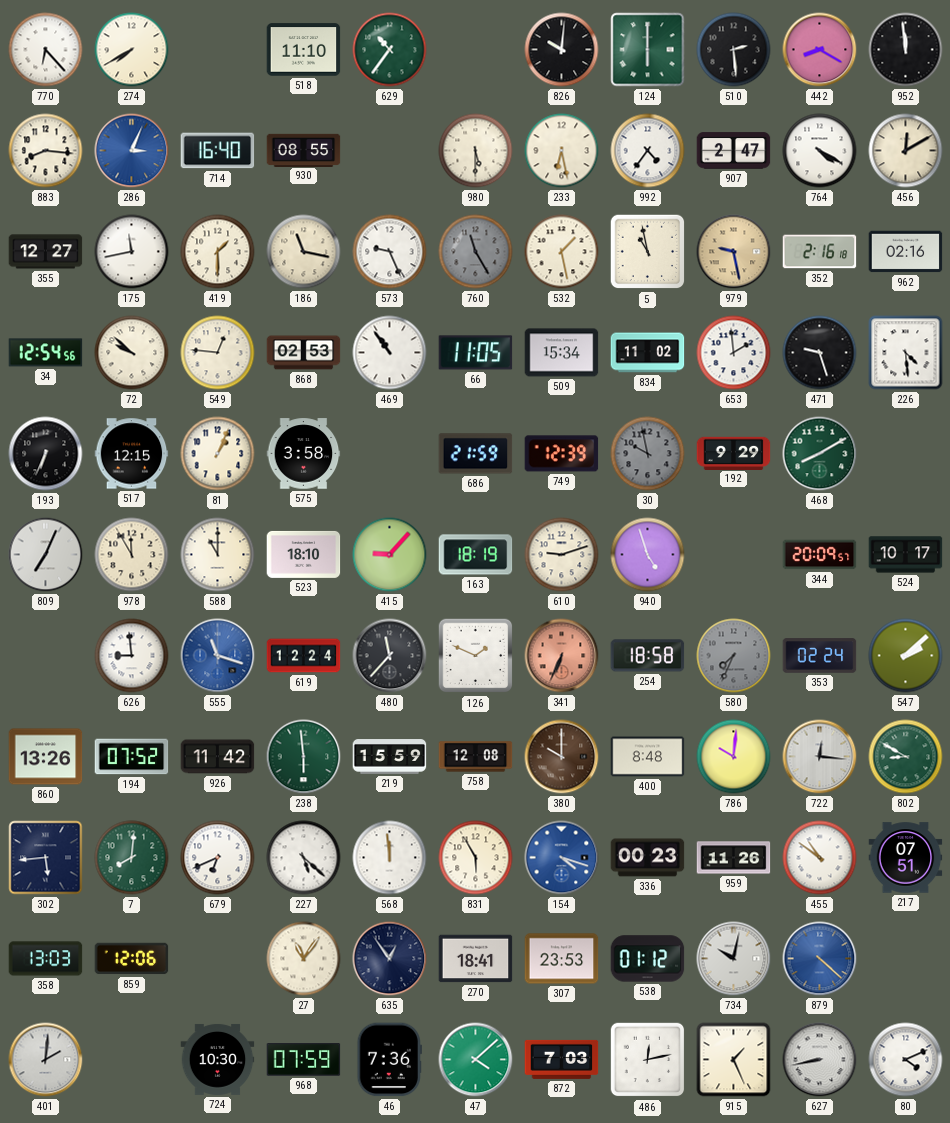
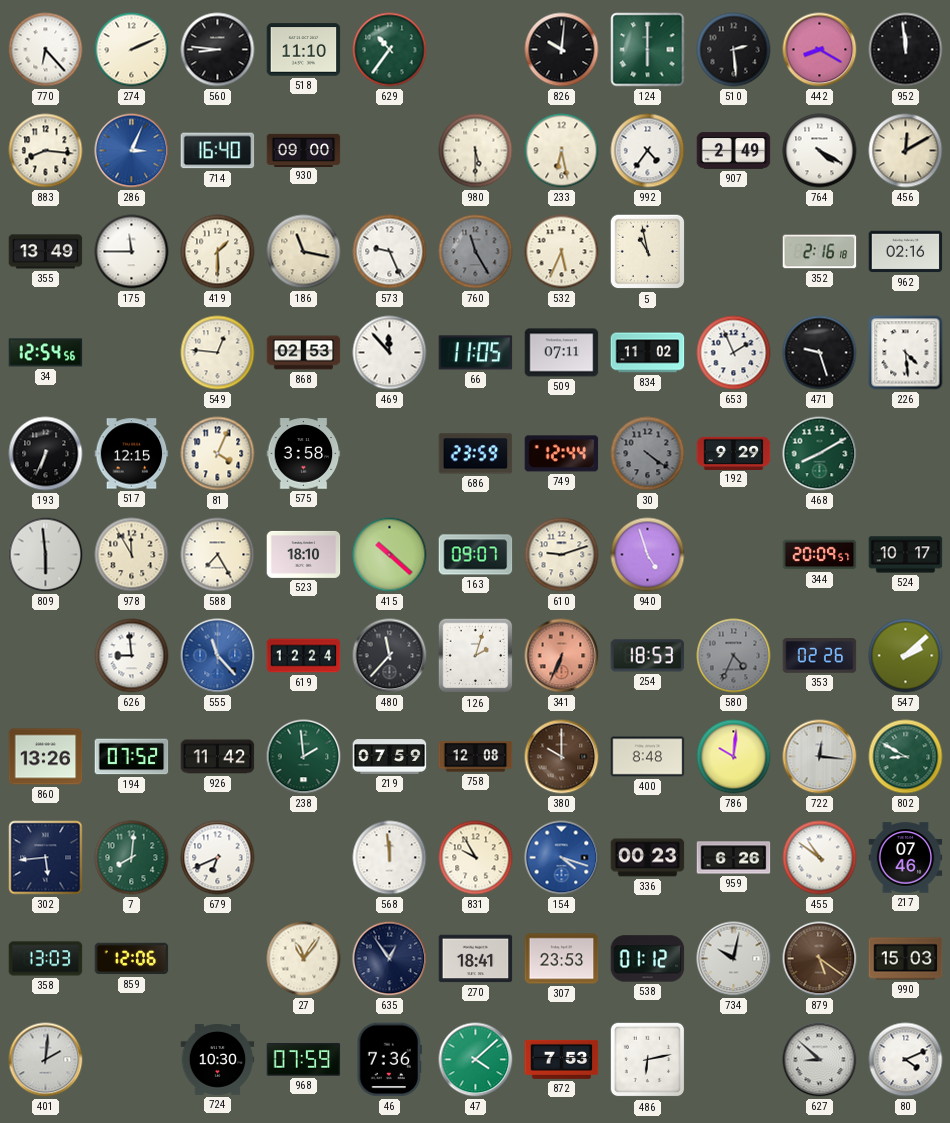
274: 7:40 -> 2:11 (132, 50)
560: none -> 8:46 (218, 50)
930: 08:55 -> 09:00 (304, 150)
907: 2:47 -> 2:49 (734, 151)
355: 12:27 -> 13:49 (46, 252)
175: 11:43 -> 11:45 (132, 252)
532: 1:28 -> 5:34 (562, 252)
979: 9:28 -> none (734, 252)
72: 9:52 -> none (132, 353)
469: 10:54 -> 11:53 (390, 353)
509: 15:34 -> 07:11 (562, 353)
653: 1:59 -> 1:56 (734, 353)
81: 1:04 -> 4:04 (218, 454)
686: 21:59 -> 23:59 (476, 454)
749: 12:39 -> 12:44 (562, 454)
30: 9:58 -> 4:21 (648, 454)
809: 7:04 -> 5:59 (46, 555)
588: 11:00 -> 7:25 (218, 555)
415: 9:07 -> 10:22 (390, 555)
163: 18:19 -> 09:07 (476, 555)
555: 11:18 -> 11:23 (218, 656)
126: 1:49 -> 2:03 (476, 656)
254: 18:58 -> 18:53 (648, 656)
580: 7:34 -> 4:34 (734, 656)
353: 02:24 -> 02:26 (820, 656)
238: 5:59 -> 1:59 (304, 757)
219: 15:59 -> 07:59 (390, 757)
227: 5:22 -> none (304, 858)
831: 5:55 -> 9:55 (476, 858)
959: 11:26 -> 6:26 (734, 858)
217: 07:51 -> 07:46 (906, 858)
879: 4:22 -> 5:21 (820, 959)
879 dial: blue -> brown (820, 959)
990: none -> 15:03 (906, 959)
872: 7:03 -> 7:53 (562, 1059)
486: 12:13 -> 6:13 (648, 1060)
915: 1:26 -> none (734, 1060)
627: 8:43 -> 8:52 (820, 1060)
